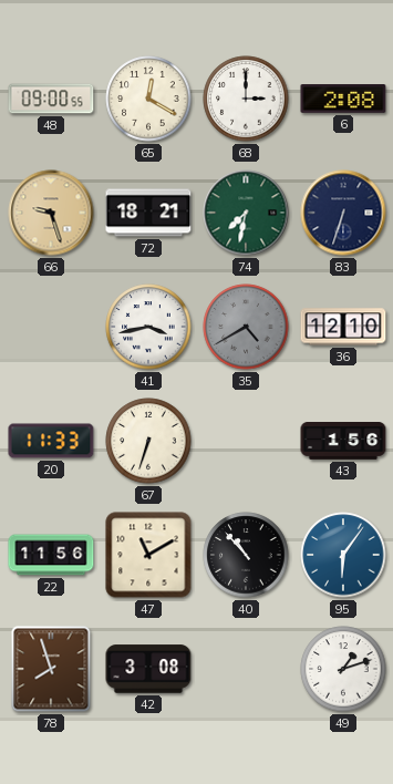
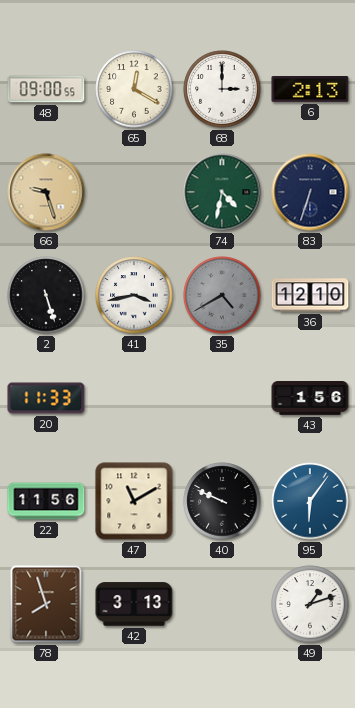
6: 2:08 -> 2:13 (310, 90)
72: 18:21 -> none (148, 213)
74: 7:32 -> 4:32 (222, 192)
2: none -> 5:27 (46, 295)
67: 6:33 -> none (148, 441)
40: 10:53 -> 9:49 (222, 501)
42: 3:08 -> 3:13 (134, 604)
